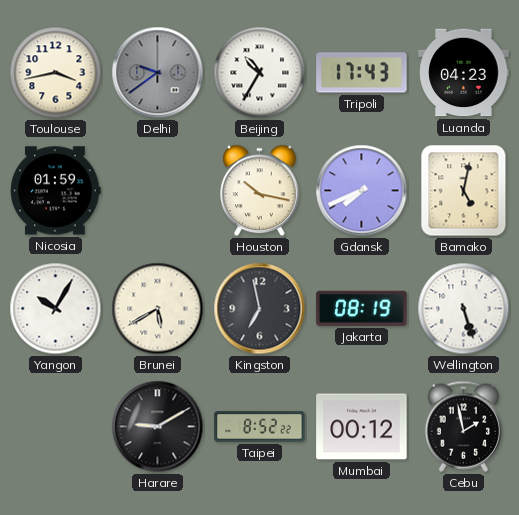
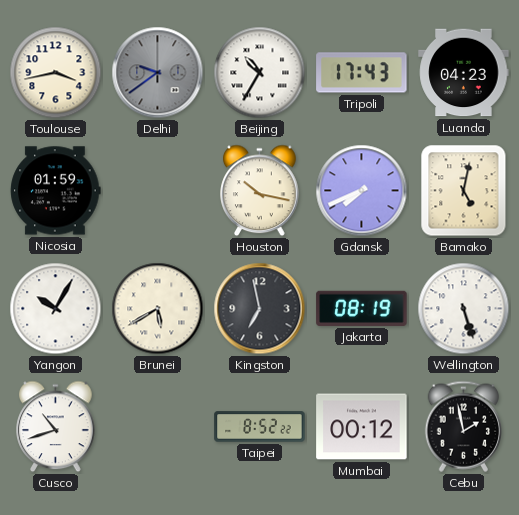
Cusco: none -> 10:42 (56, 427)
Harare: 9:10 -> none (158, 427)
